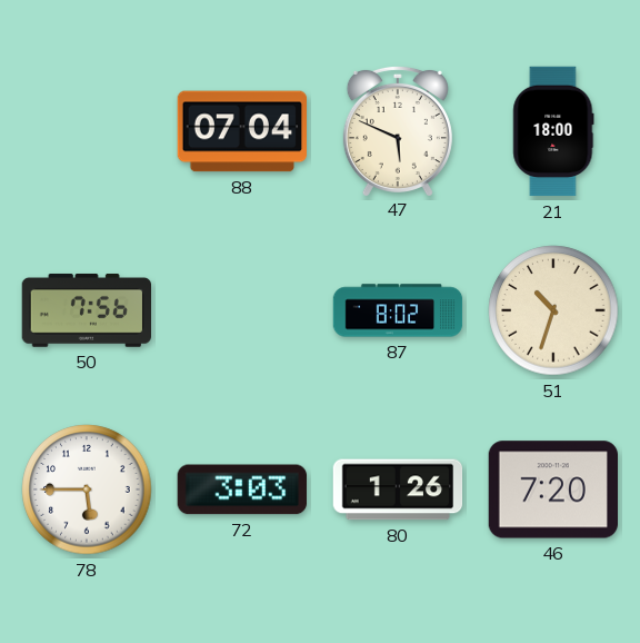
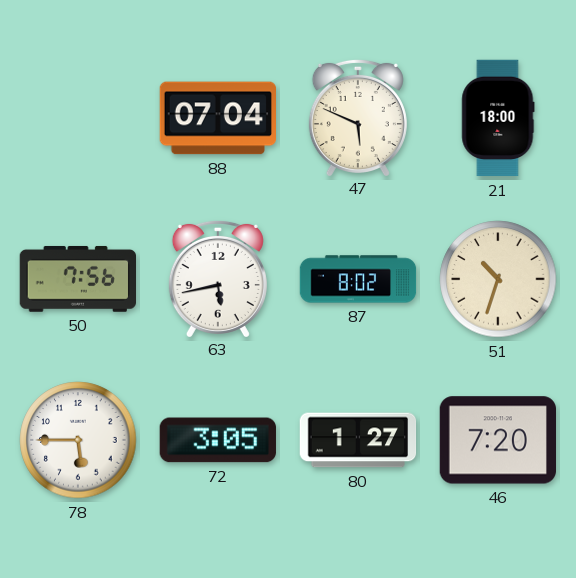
63: none -> 5:43 (218, 278)
72: 3:03 -> 3:05 (218, 440)
80: 1:26 -> 1:27 (358, 440)
